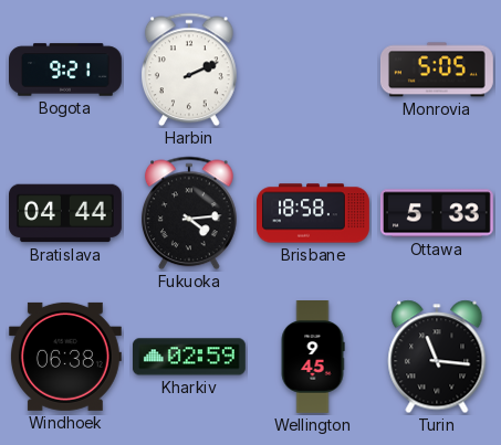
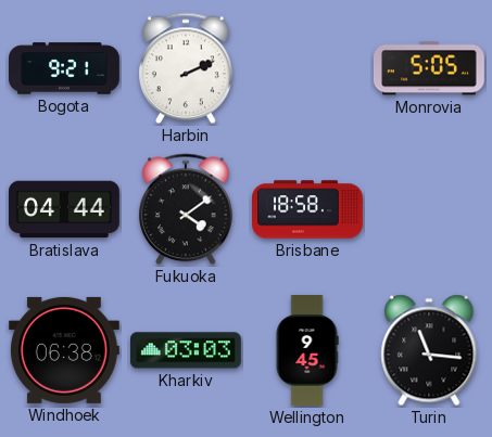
Fukuoka: 4:14 -> 4:09 (186, 209)
Ottawa: 5:33 -> none (437, 213)
Kharkiv: 02:59 -> 03:03 (186, 350)
